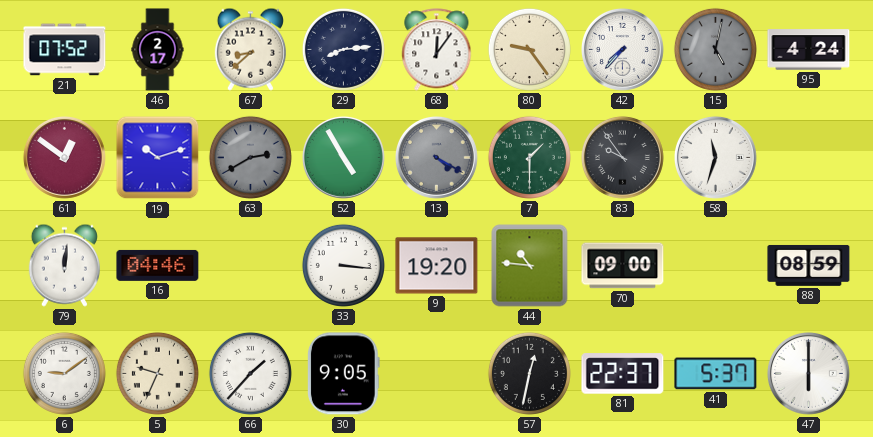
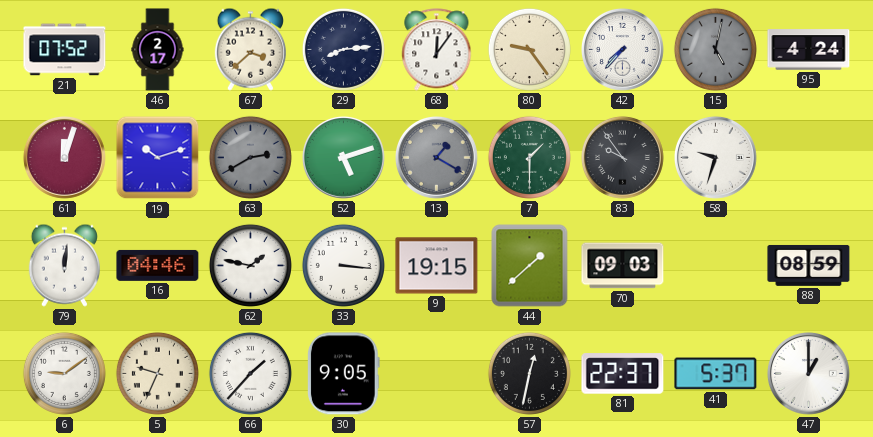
67: 8:38 -> 3:38 (250, 49)
61: 12:51 -> 12:03 (64, 157)
52: 4:55 -> 5:12 (343, 157)
13: 4:20 -> 1:20 (436, 157)
58: 11:33 -> 9:33 (715, 157)
62: none -> 1:47 (250, 265)
9: 19:20 -> 19:15 (437, 266)
44: 10:46 -> 1:38 (530, 266)
70: 09:00 -> 09:03 (623, 266)
47: 6:00 -> 1:00 (808, 373)
